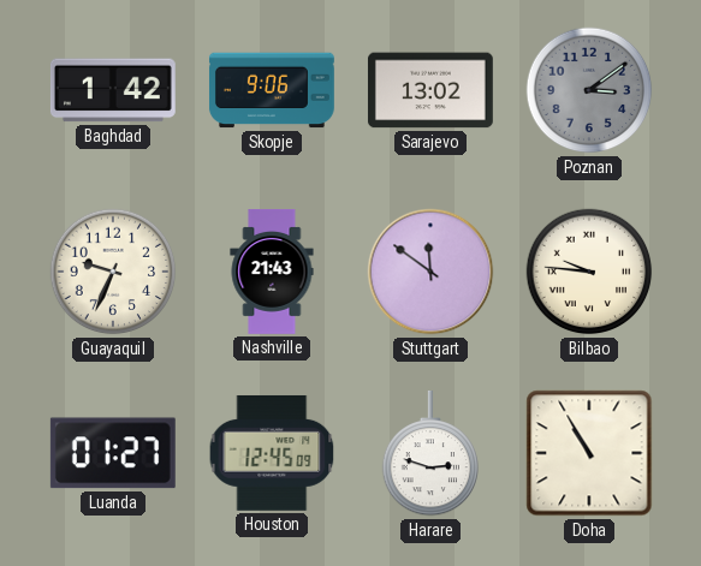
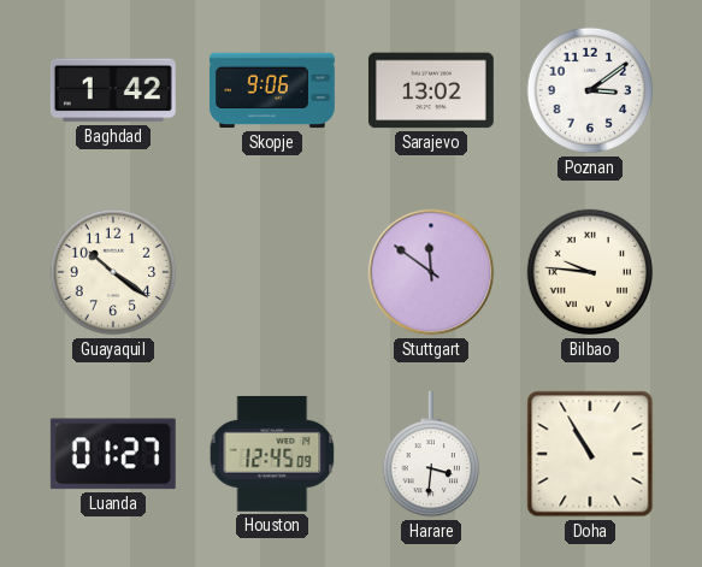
Poznan dial: grey -> white (590, 90)
Guayaquil: 9:34 -> 10:21 (113, 272)
Nashville: 21:43 -> none (272, 273)
Harare: 2:48 -> 3:31 (430, 454)
